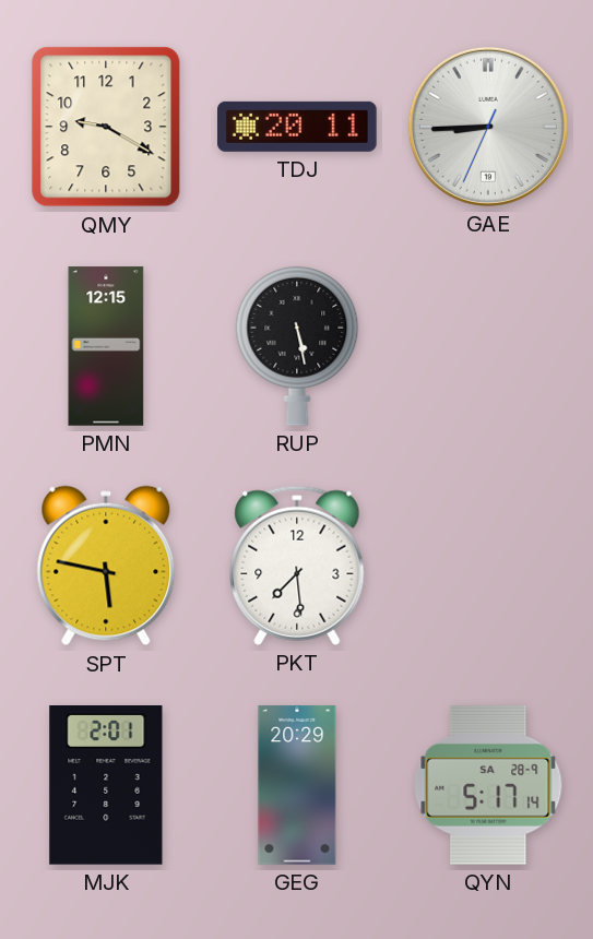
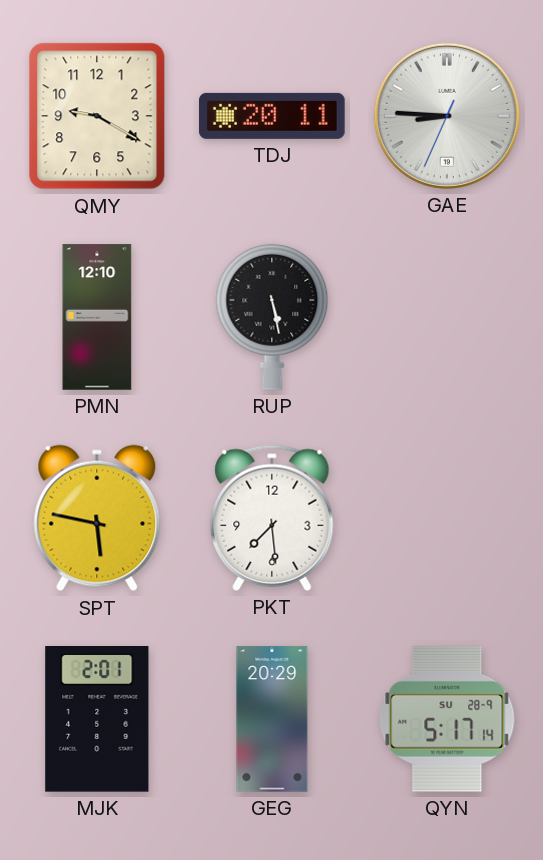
GAE: 8:44 -> 8:45 (447, 116)
PMN: 12:15 -> 12:10 (97, 317)
QYN date: SA 28-9 -> SU 28-9 (447, 719)
